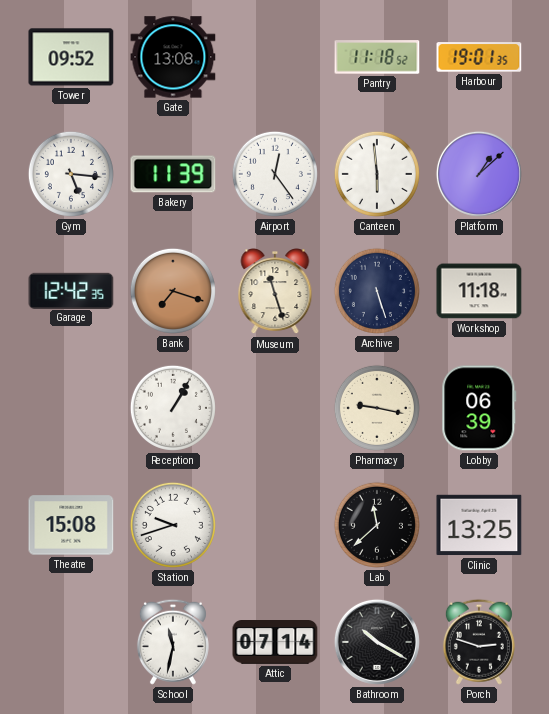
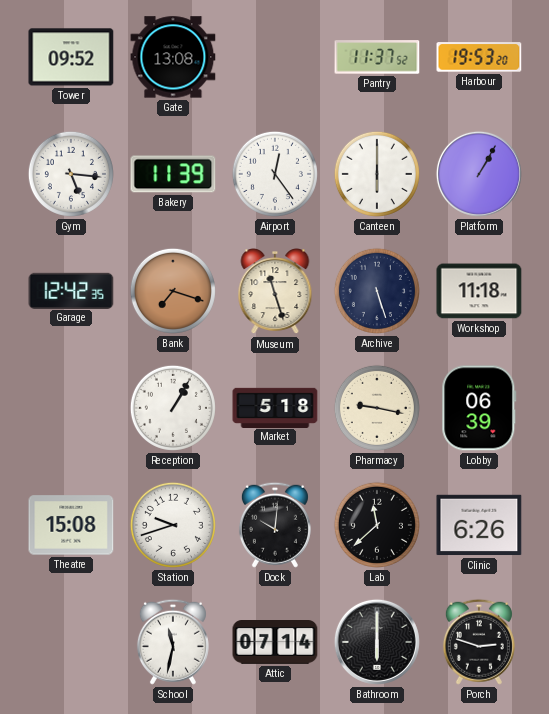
Pantry: 11:18 -> 11:37 (377, 57)
Harbour: 19:01 -> 19:53 (479, 57)
Canteen: 5:59 -> 6:00 (377, 174)
Platform: 1:08 -> 1:05 (479, 174)
Market: none -> 5:18 (275, 407)
Dock: none -> 10:01 (275, 525)
Clinic: 13:25 -> 6:26 (479, 525)
Bathroom: 10:20 -> 6:00 (377, 642)
